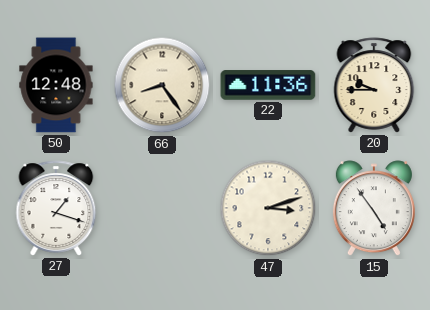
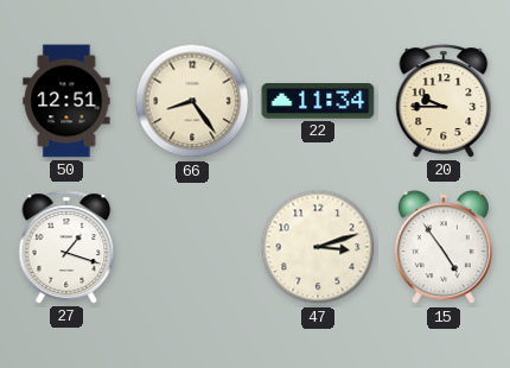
50: 12:48 -> 12:51 (66, 101)
22: 11:36 -> 11:34 (318, 101)
